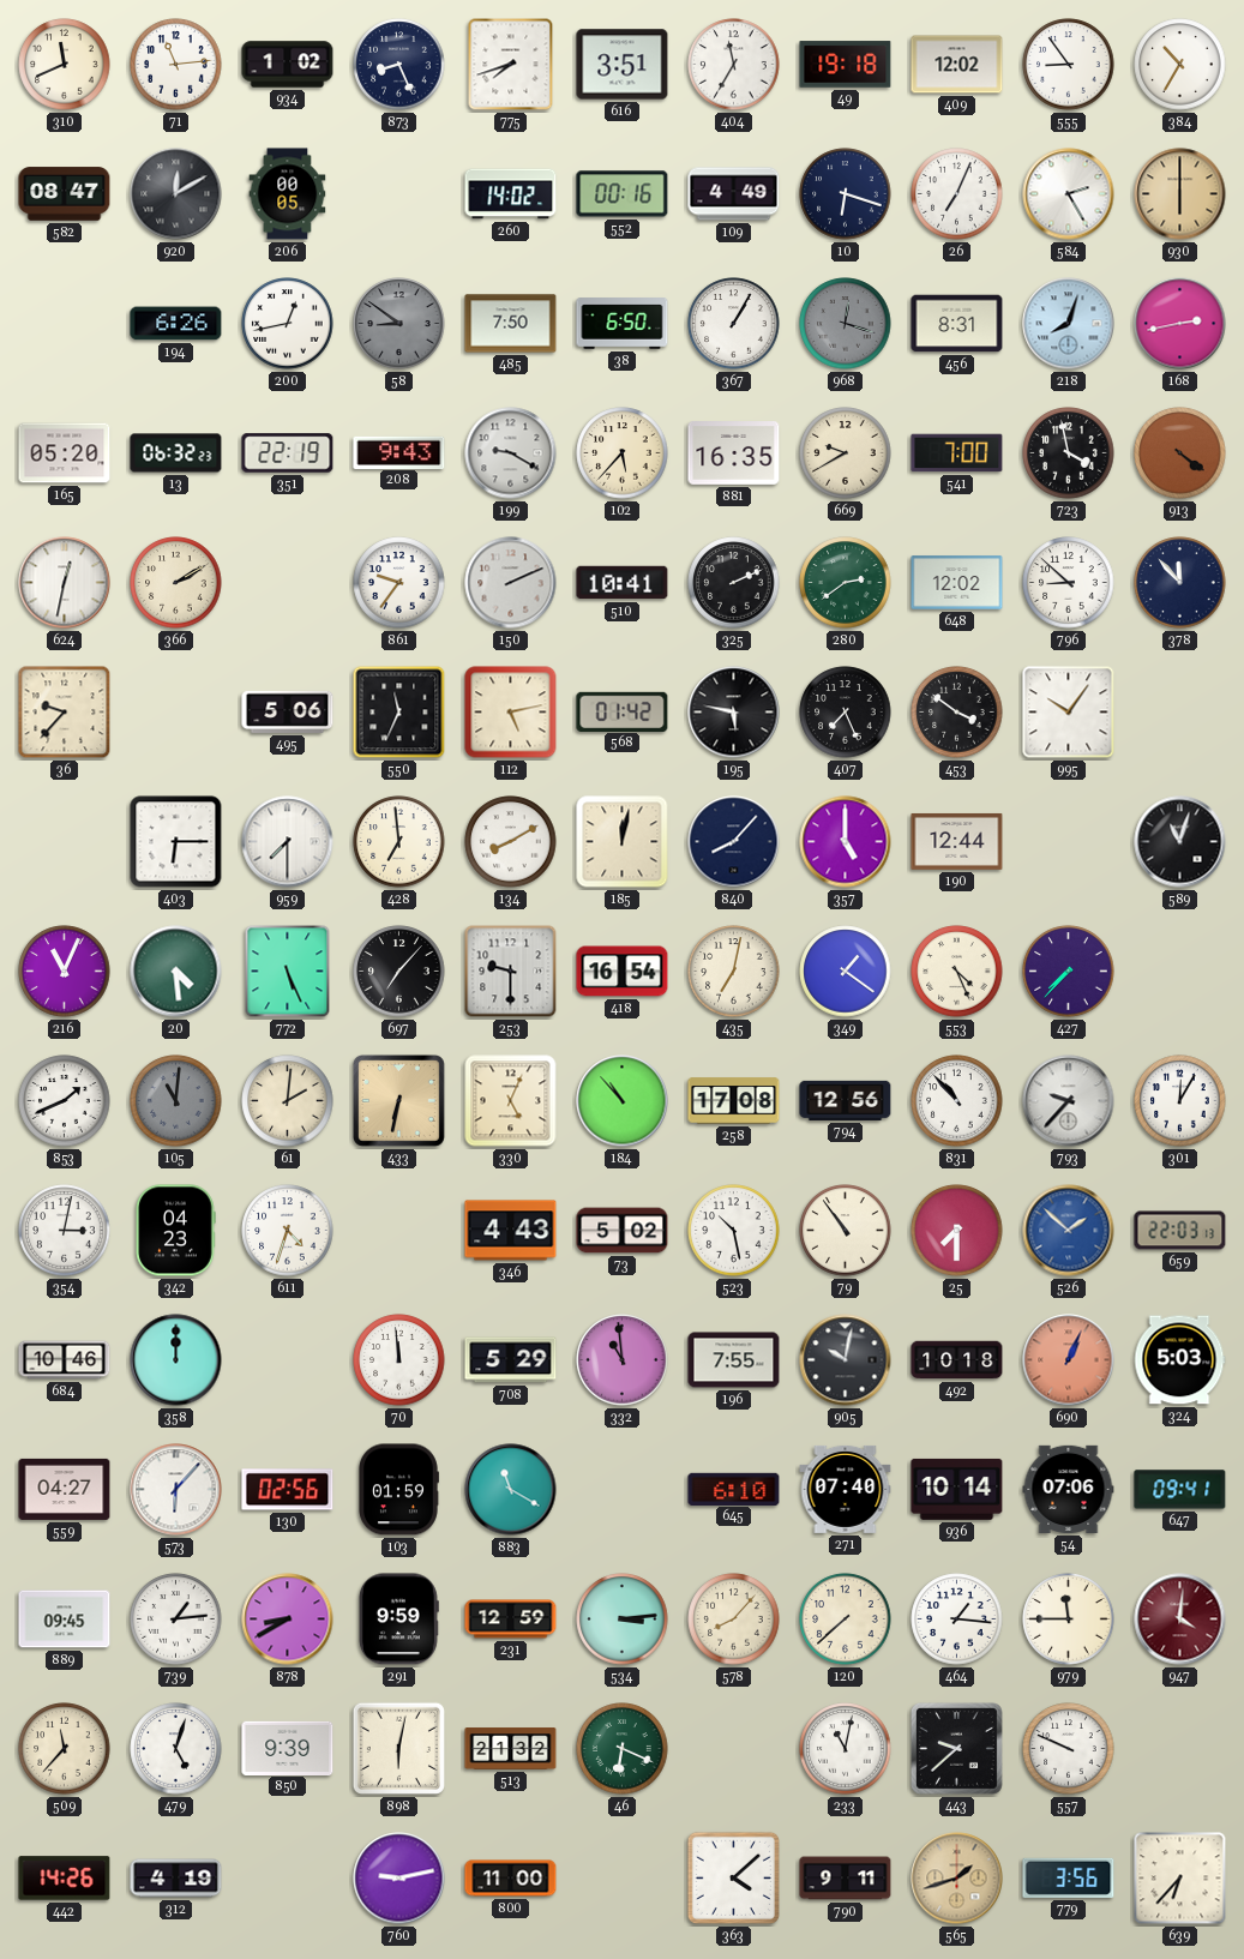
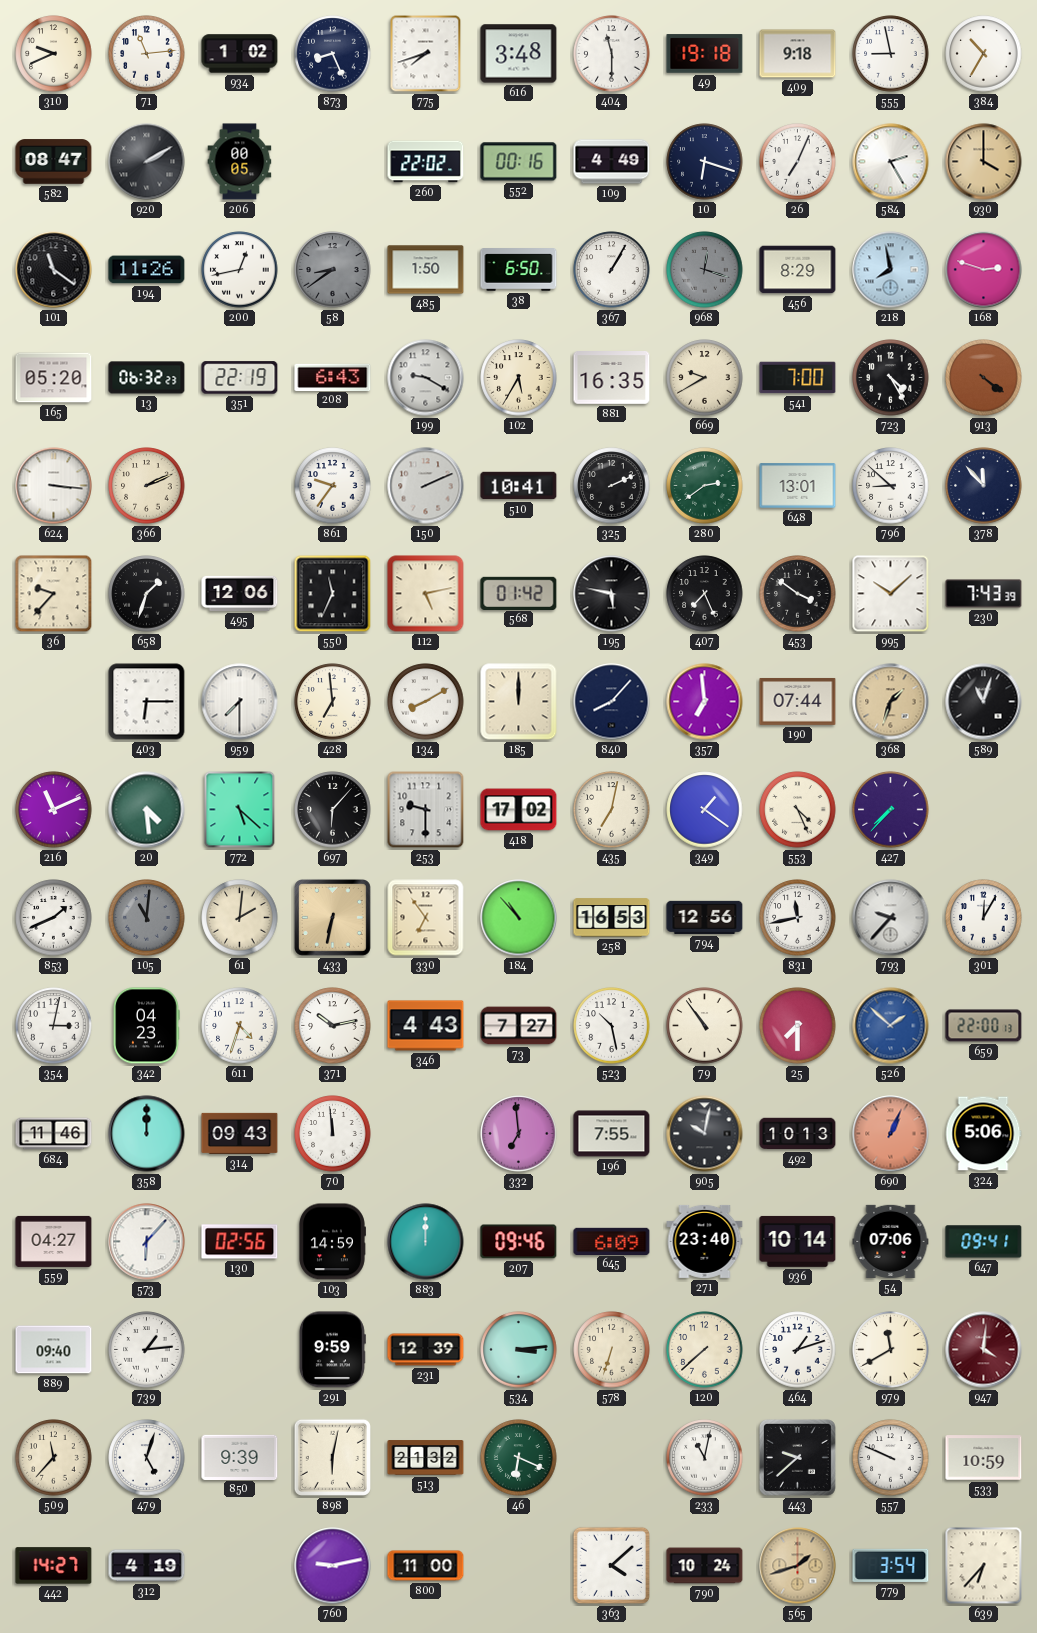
310: 11:41 -> 9:41 (54, 54)
616: 3:51 -> 3:48 (519, 54)
404: 11:35 -> 11:30 (612, 54)
409: 12:02 -> 9:18 (798, 54)
555: 8:54 -> 8:58 (891, 54)
920: 12:10 -> 2:10 (147, 162)
260: 14:02 -> 22:02 (426, 162)
930: 6:00 -> 4:00 (984, 162)
101: none -> 11:21 (54, 270)
194: 6:26 -> 11:26 (147, 270)
58: 8:51 -> 8:39 (333, 270)
485: 7:50 -> 1:50 (426, 270)
456: 8:31 -> 8:29 (798, 270)
218: 8:03 -> 7:58 (891, 270)
168: 2:43 -> 2:48 (984, 270)
208: 9:43 -> 6:43 (333, 377)
102: 5:37 -> 5:35 (519, 378)
723: 3:58 -> 4:25 (891, 378)
624: 12:32 -> 3:16 (54, 486)
366: 2:10 -> 2:11 (147, 486)
648: 12:02 -> 13:01 (798, 486)
658: none -> 1:33 (147, 594)
495: 5:06 -> 12:06 (240, 593)
995: 10:06 -> 10:08 (891, 594)
230: none -> 7:43 (984, 594)
185: 12:02 -> 12:00 (519, 702)
357: 5:00 -> 6:59 (705, 702)
190: 12:44 -> 07:44 (798, 701)
368: none -> 1:33 (891, 702)
216: 11:04 -> 11:11 (54, 810)
772: 5:26 -> 5:22 (240, 810)
697: 7:07 -> 6:07 (333, 810)
418: 16:54 -> 17:02 (519, 810)
330: 5:04 -> 6:54 (426, 918)
258: 17:08 -> 16:53 (612, 918)
831: 10:53 -> 11:43 (798, 918)
371: none -> 10:13 (333, 1026)
73: 5:02 -> 7:27 (519, 1026)
659: 22:03 -> 22:00 (984, 1026)
684: 10:46 -> 11:46 (54, 1134)
314: none -> 09:43 (240, 1133)
708: 5:29 -> none (511, 1360)
332: 10:59 -> 6:59 (519, 1134)
492: 10:18 -> 10:13 (798, 1134)
324: 5:03 -> 5:06 (983, 1134)
103: 01:59 -> 14:59 (332, 1242)
883: 11:20 -> 12:00 (426, 1242)
207: none -> 09:46 (519, 1242)
645: 6:10 -> 6:09 (612, 1241)
271: 07:40 -> 23:40 (705, 1241)
889: 09:45 -> 09:40 (54, 1350)
878: 8:40 -> none (288, 1620)
231: 12:59 -> 12:39 (426, 1350)
578: 8:07 -> 6:33 (612, 1350)
464: 1:16 -> 1:12 (798, 1350)
979: 11:45 -> 11:40 (891, 1350)
533: none -> 10:59 (984, 1458)
442: 14:26 -> 14:27 (54, 1566)
790: 9:11 -> 10:24 (705, 1566)
779: 3:56 -> 3:54 (891, 1565)
